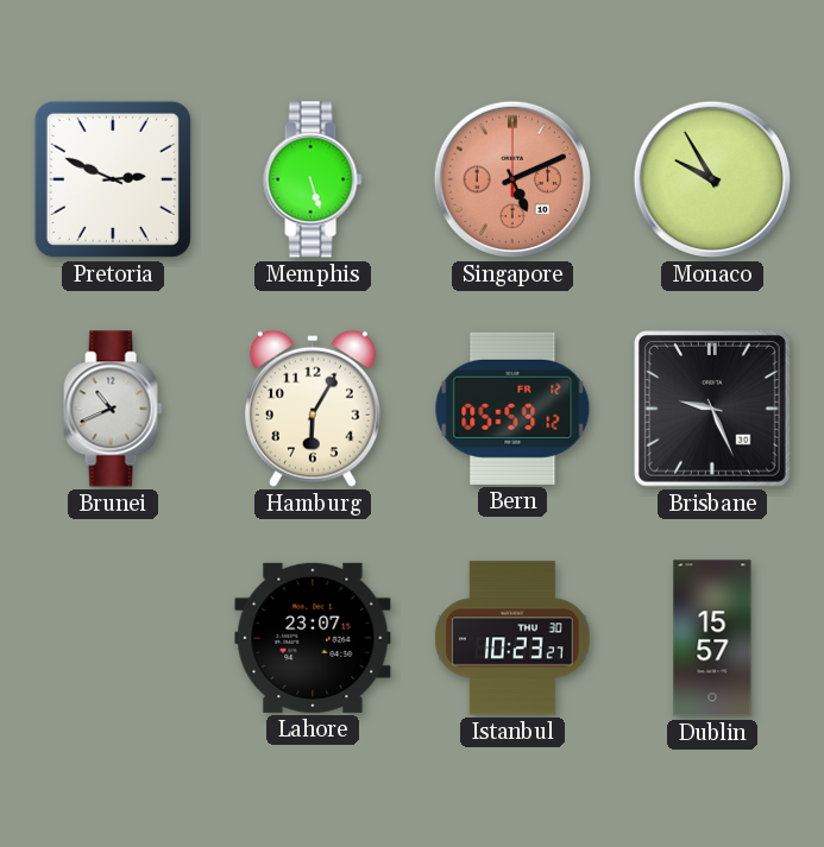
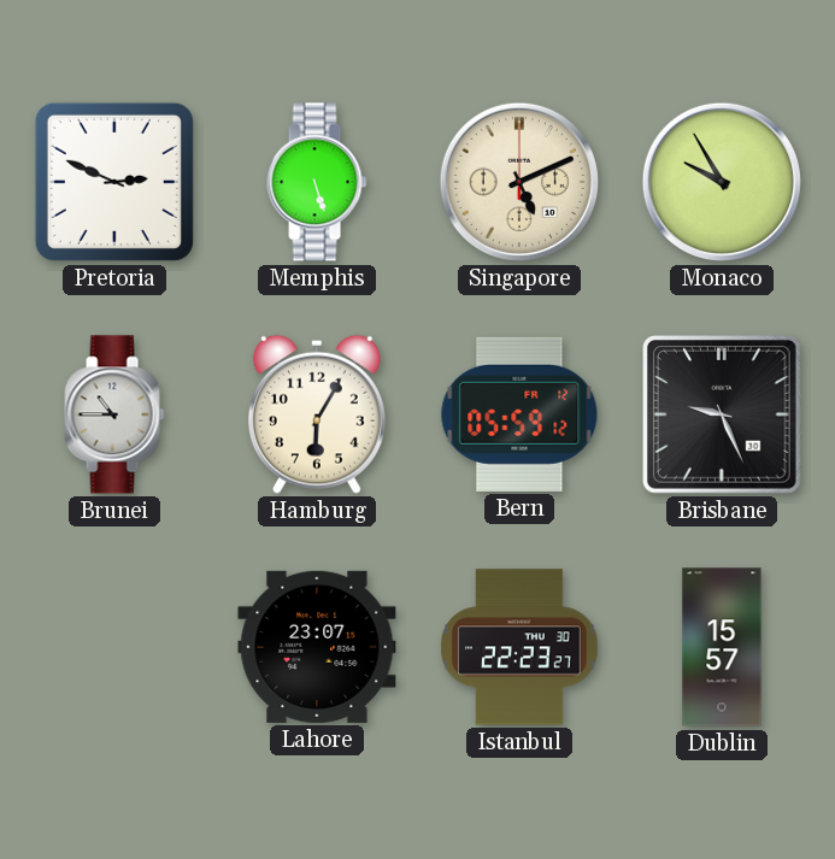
Singapore dial: salmon -> cream (519, 182)
Brunei: 10:41 -> 10:45 (114, 414)
Istanbul: 10:23 -> 22:23 (521, 647)
